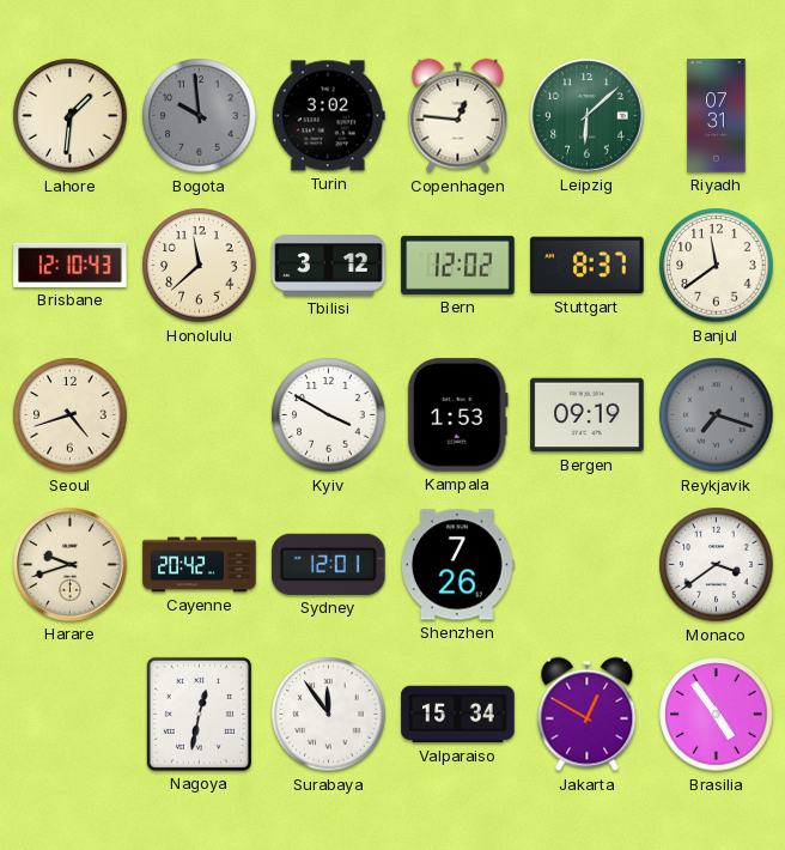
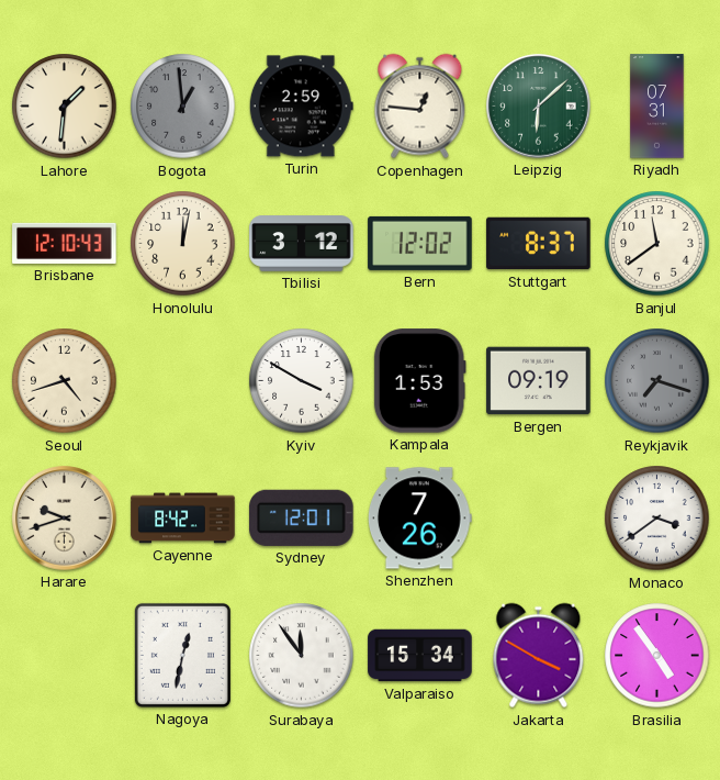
Bogota: 9:59 -> 12:59 (183, 107)
Turin: 3:02 -> 2:59 (301, 107)
Honolulu: 11:38 -> 12:02 (183, 244)
Cayenne: 20:42 -> 8:42 (183, 519)
Jakarta: 12:50 -> 3:50 (539, 656)
